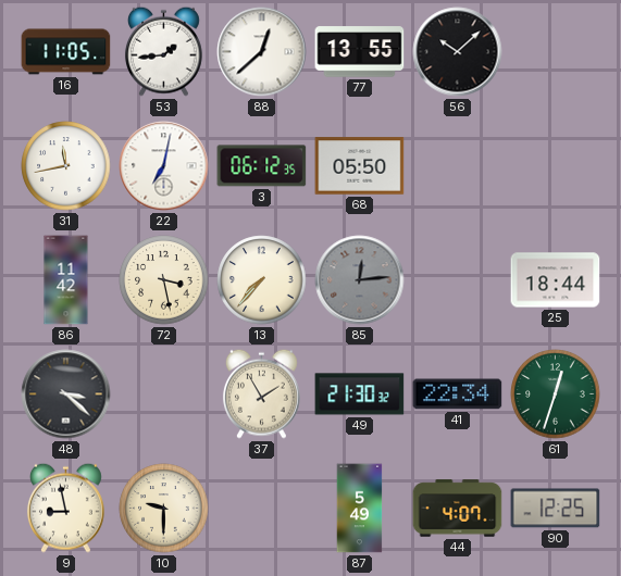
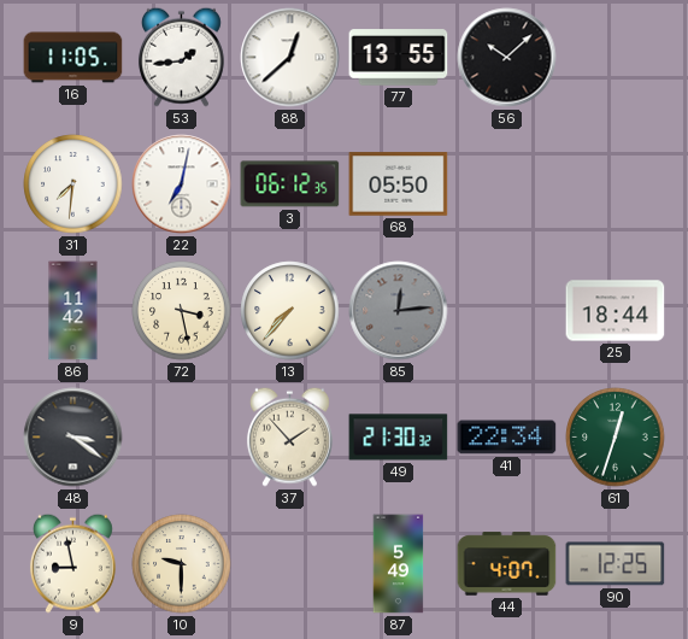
31: 11:43 -> 7:31 (73, 184)
48: 3:22 -> 3:21 (73, 438)
37: 1:55 -> 1:53 (289, 436)
